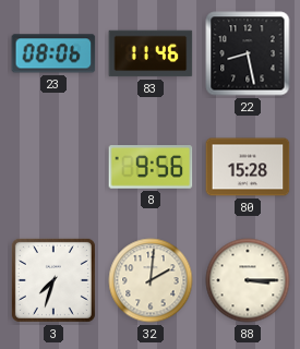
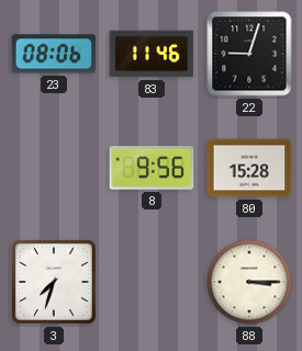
22: 8:28 -> 9:03 (249, 54)
32: 2:01 -> none (151, 280)
